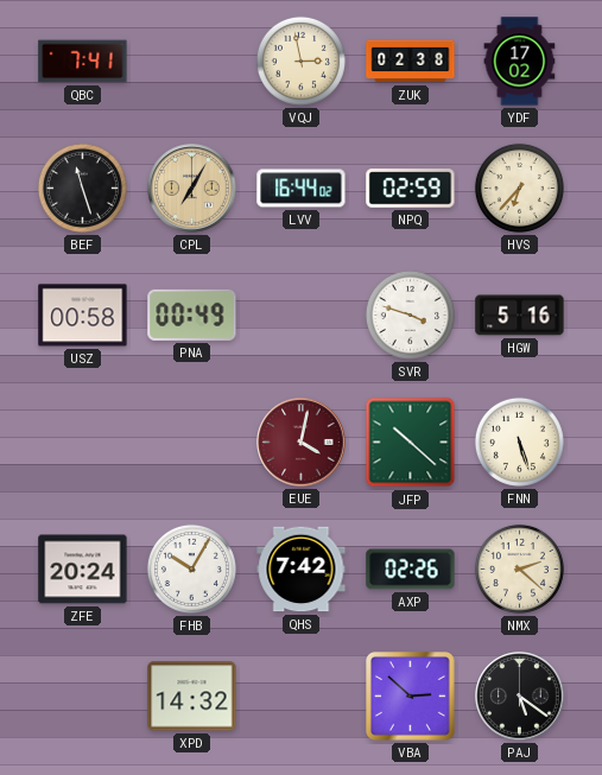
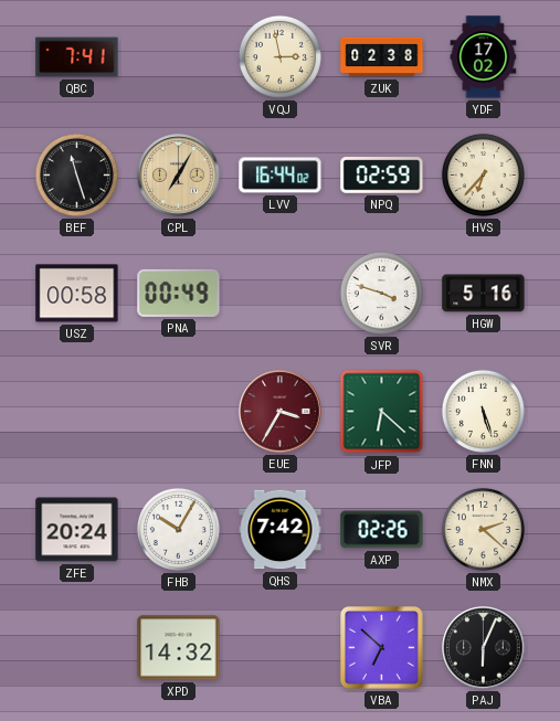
EUE: 4:02 -> 3:35 (281, 412)
JFP: 10:22 -> 6:22 (382, 412)
VBA: 2:52 -> 6:52 (382, 648)
PAJ: 5:21 -> 6:04 (484, 648)
